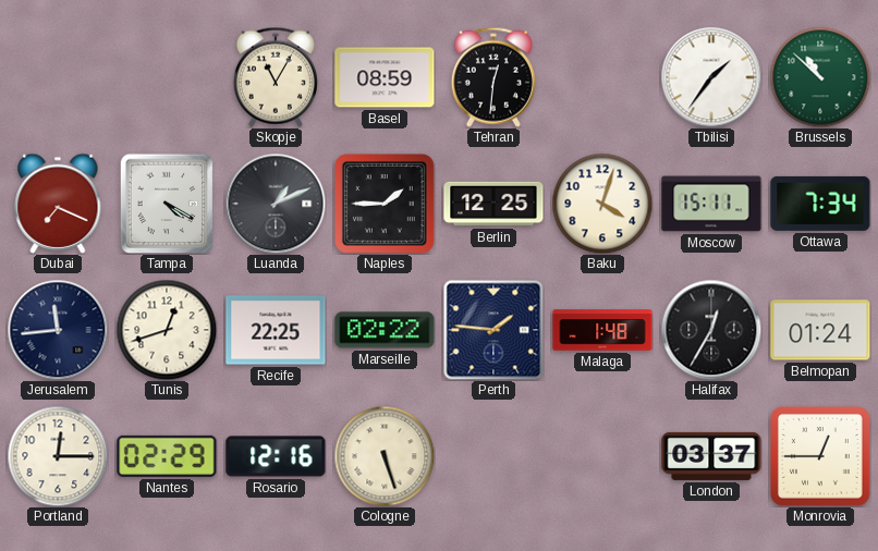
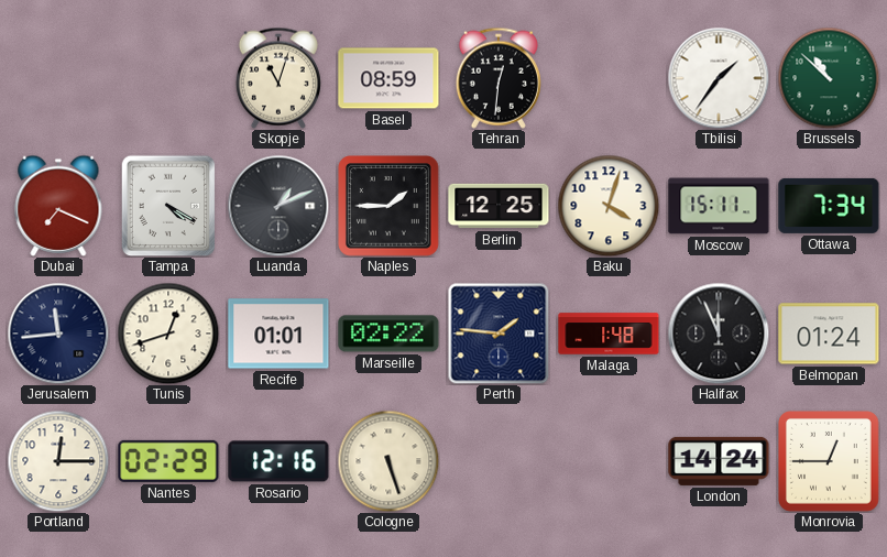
Skopje: 11:05 -> 11:03 (278, 78)
Recife: 22:25 -> 01:01 (278, 334)
Halifax: 12:35 -> 11:56 (719, 334)
London: 03:37 -> 14:24 (719, 461)
